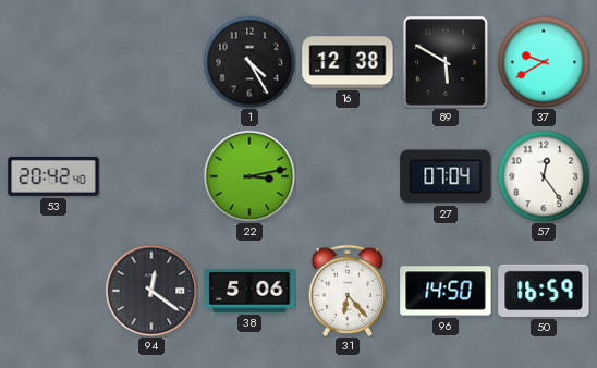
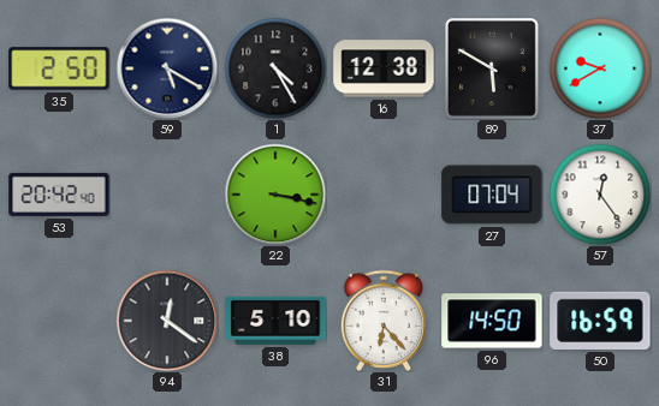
35: none -> 2:50 (59, 68)
59: none -> 5:20 (167, 68)
22: 3:13 -> 3:17 (275, 195)
38: 5:06 -> 5:10 (275, 321)
